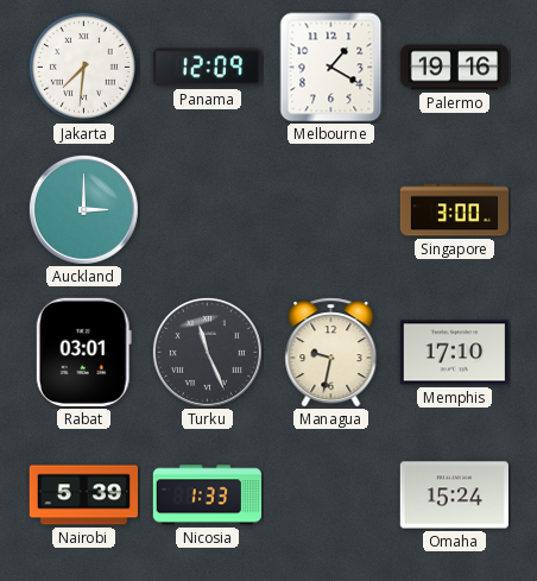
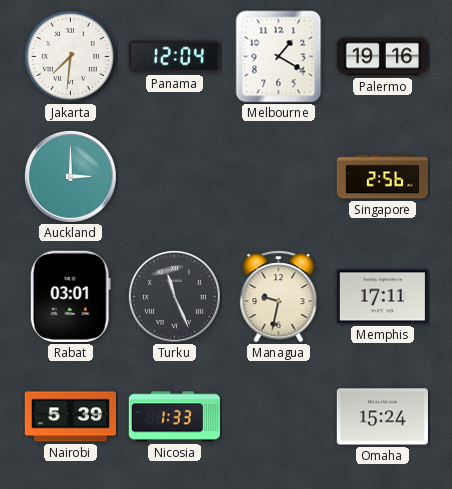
Panama: 12:09 -> 12:04 (174, 57)
Singapore: 3:00 -> 2:56 (382, 177)
Memphis: 17:10 -> 17:11 (382, 297)
